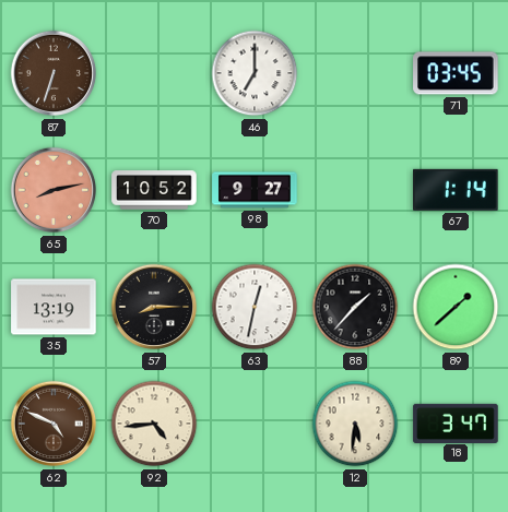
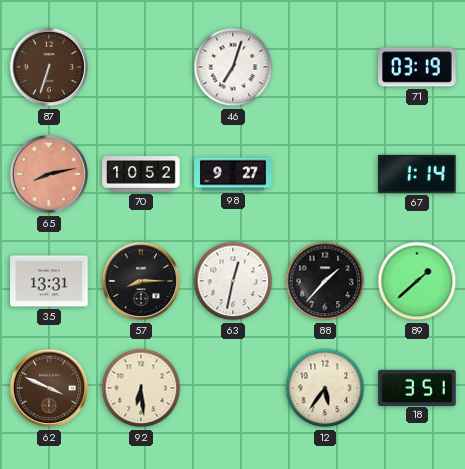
46: 7:00 -> 7:03 (233, 67)
71: 03:45 -> 03:19 (417, 67)
35: 13:19 -> 13:31 (49, 281)
62: 4:49 -> 3:49 (49, 388)
92: 4:44 -> 6:29 (141, 388)
12: 5:31 -> 5:36 (325, 388)
18: 3:47 -> 3:51 (417, 387)
